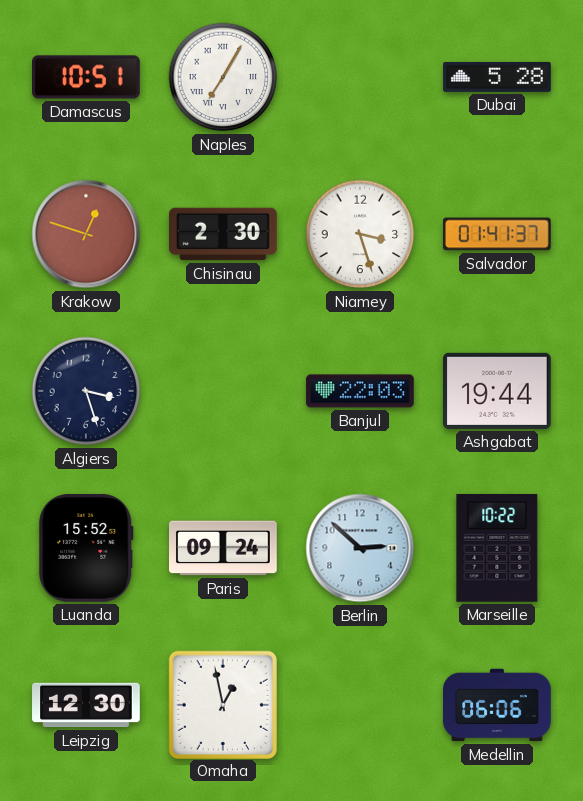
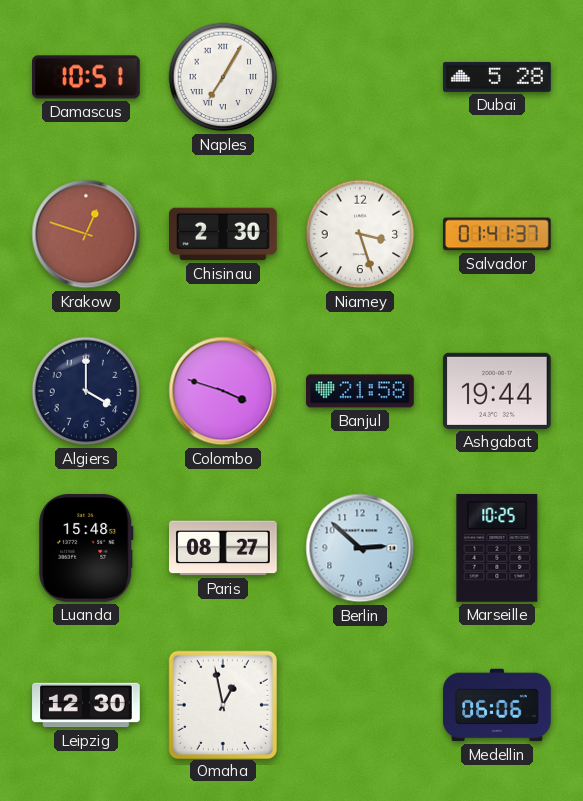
Algiers: 3:27 -> 4:00 (86, 391)
Colombo: none -> 3:48 (223, 391)
Banjul: 22:03 -> 21:58 (360, 391)
Luanda: 15:52 -> 15:48 (86, 549)
Paris: 09:24 -> 08:27 (224, 548)
Marseille: 10:22 -> 10:25 (497, 548)
